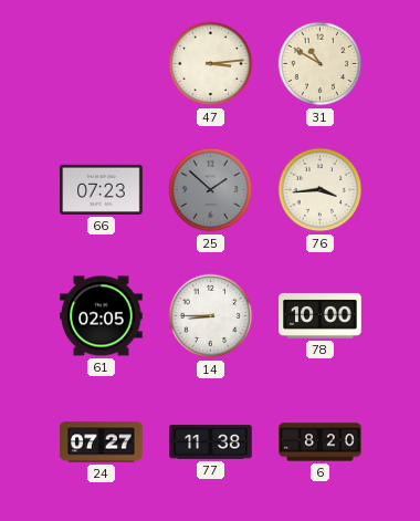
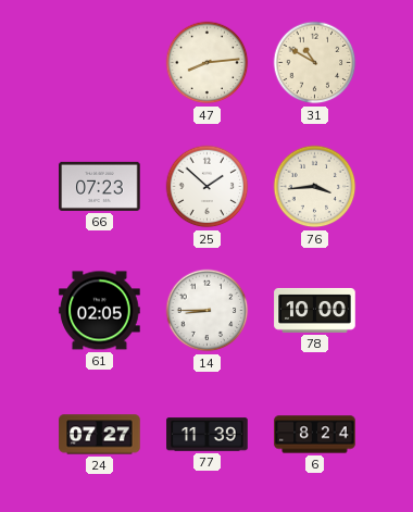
47: 3:14 -> 8:14 (208, 63)
25 dial: grey -> white (208, 187)
77: 11:38 -> 11:39 (208, 435)
6: 8:20 -> 8:24 (315, 435)
